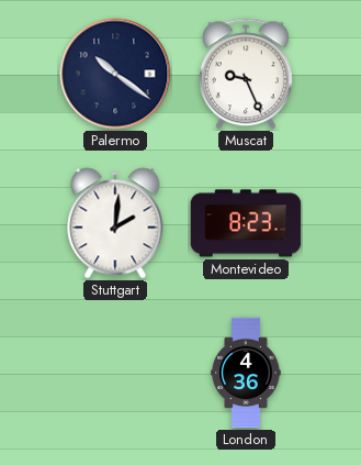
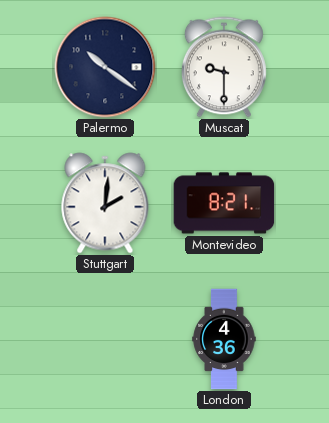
Muscat: 9:26 -> 9:30 (224, 67)
Montevideo: 8:23 -> 8:21 (224, 203)
